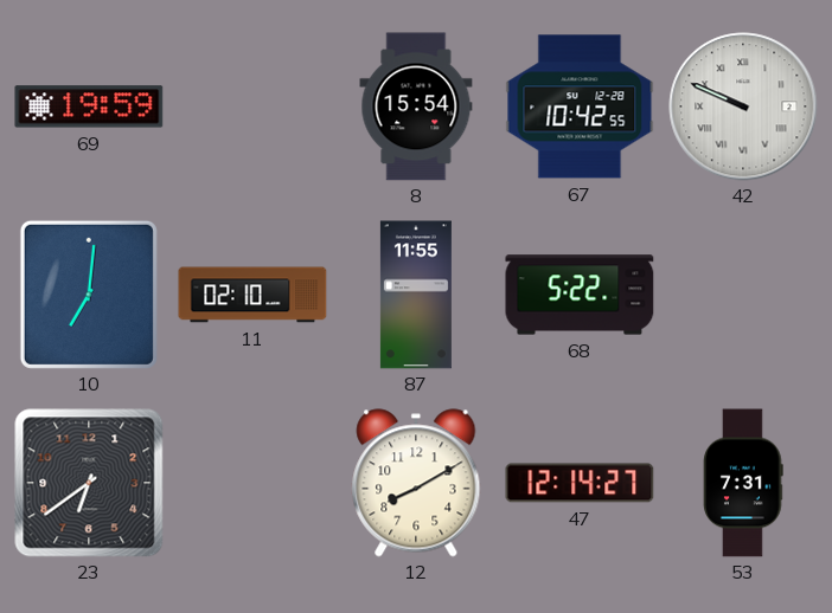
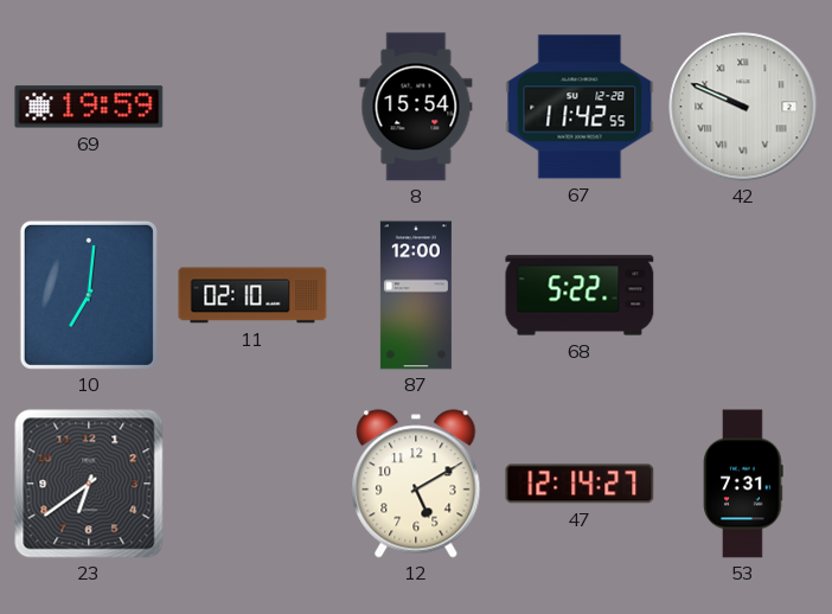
67: 10:42 -> 11:42 (580, 107)
87: 11:55 -> 12:00 (416, 295)
12: 8:10 -> 5:10 (416, 484)
